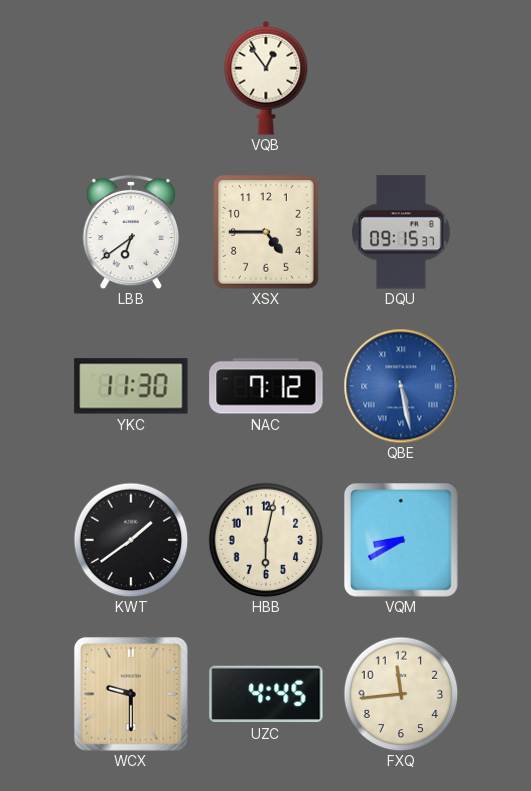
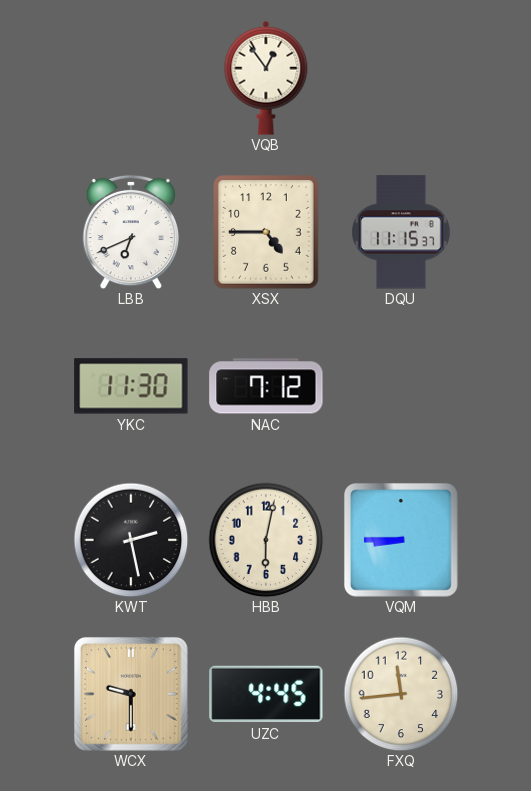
LBB: 6:39 -> 6:41 (131, 232)
DQU: 09:15 -> 11:15 (402, 232)
QBE: 5:28 -> none (401, 386)
KWT: 1:39 -> 2:28 (131, 540)
VQM: 8:40 -> 8:45 (401, 540)
